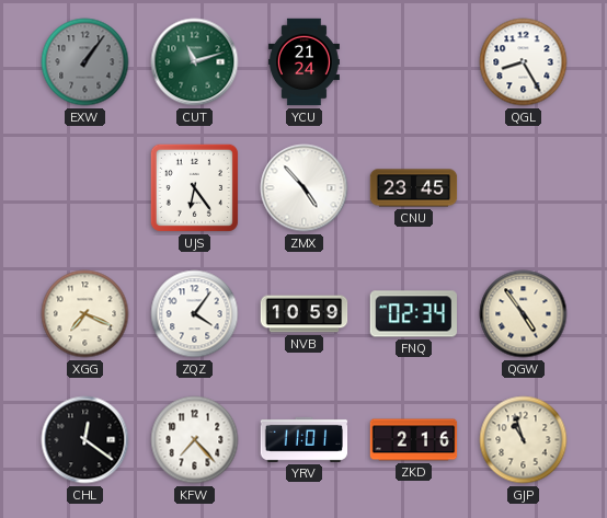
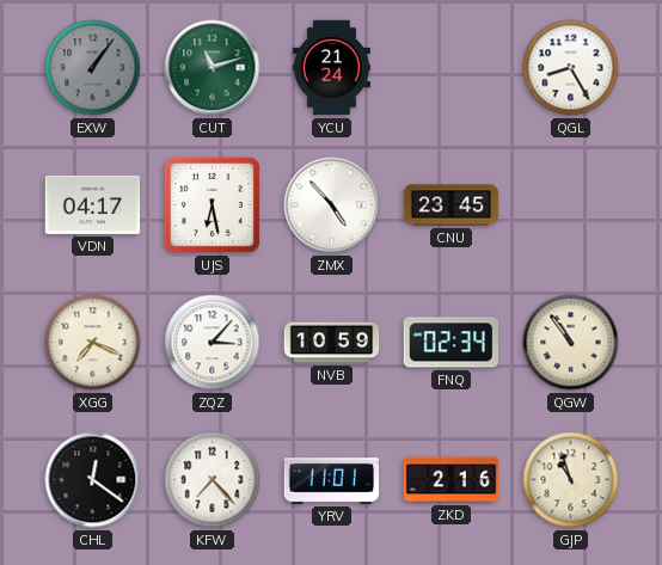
VDN: none -> 04:17 (93, 204)
UJS: 6:24 -> 6:28 (212, 204)
ZQZ: 4:06 -> 3:07 (213, 343)
QGW: 4:54 -> 10:54 (571, 343)
